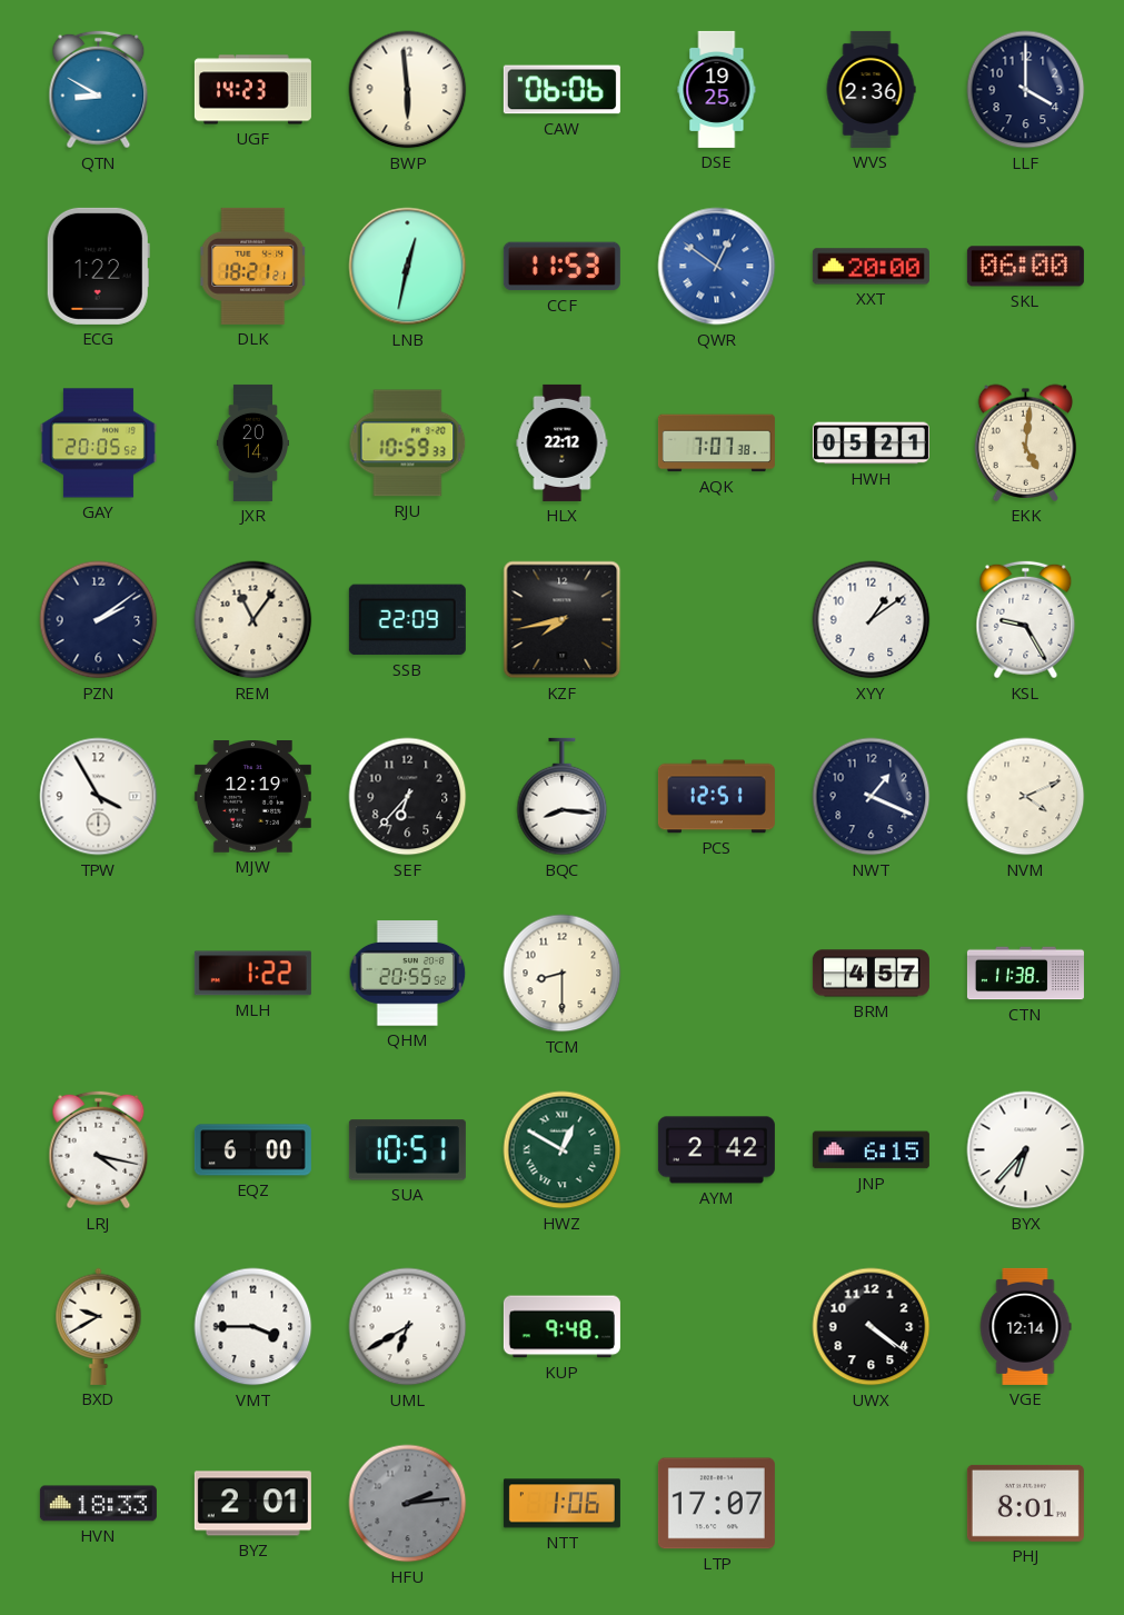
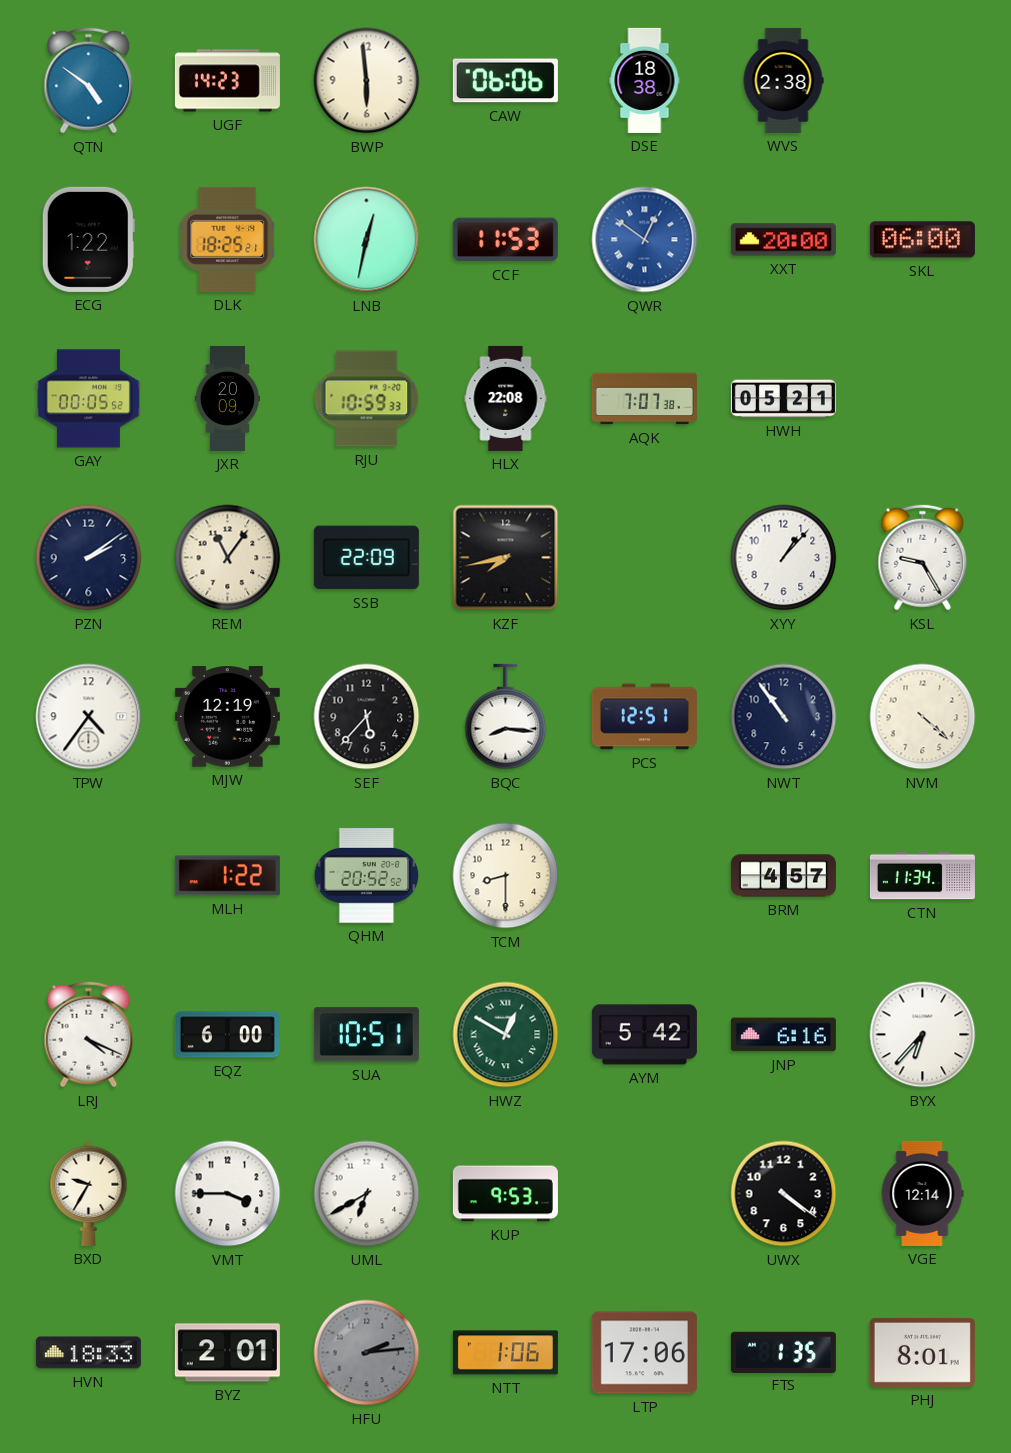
QTN: 8:50 -> 4:51 (89, 81)
DSE: 19:25 -> 18:38 (645, 80)
WVS: 2:36 -> 2:38 (783, 80)
LLF: 4:00 -> none (1026, 90)
DLK: 18:21 -> 18:25 (228, 239)
GAY: 20:05 -> 00:05 (88, 399)
JXR: 20:14 -> 20:09 (227, 398)
HLX: 22:12 -> 22:08 (506, 398)
EKK: 5:01 -> none (1026, 442)
XYY: 1:09 -> 1:07 (784, 558)
TPW: 3:55 -> 4:36 (89, 717)
SEF: 6:37 -> 5:37 (367, 717)
NWT: 1:19 -> 10:54 (784, 717)
NVM: 4:11 -> 4:22 (923, 717)
QHM: 20:55 -> 20:52 (367, 876)
CTN: 11:38 -> 11:34 (922, 876)
LRJ: 4:17 -> 4:19 (89, 1035)
AYM: 2:42 -> 5:42 (644, 1035)
JNP: 6:15 -> 6:16 (783, 1035)
BXD: 9:40 -> 9:35 (89, 1193)
KUP: 9:48 -> 9:53 (505, 1194)
LTP: 17:07 -> 17:06 (644, 1353)
FTS: none -> 1:35 (783, 1352)
